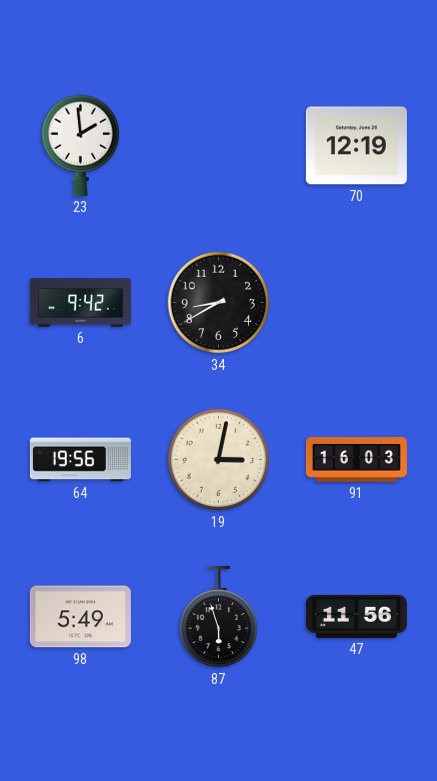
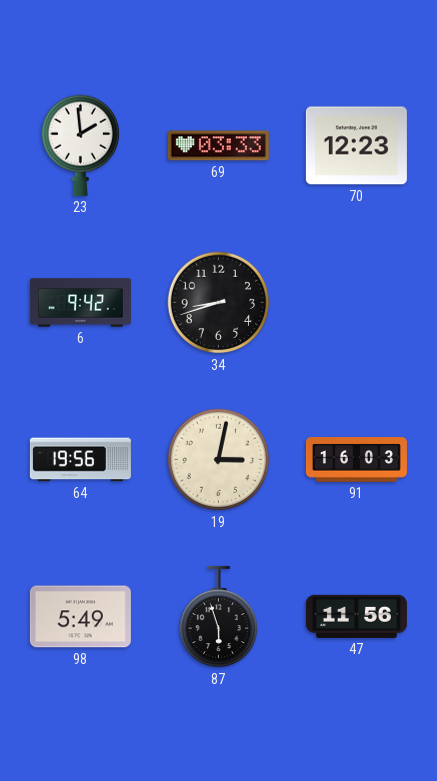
69: none -> 03:33 (218, 146)
70: 12:19 -> 12:23 (356, 146)
34: 8:40 -> 8:42 (219, 303)
